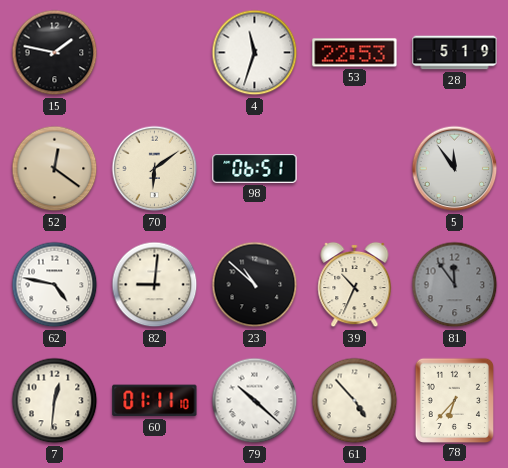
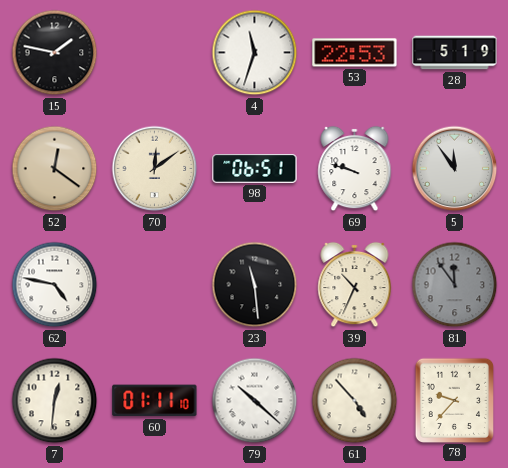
70: 6:09 -> 12:09 (155, 169)
69: none -> 9:48 (355, 169)
82: 9:01 -> none (155, 285)
23: 10:52 -> 11:29 (255, 285)
78: 6:37 -> 9:37 (454, 400)
